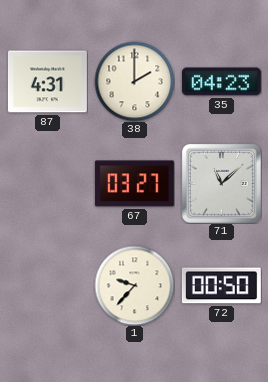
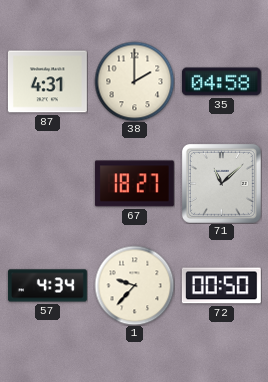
35: 04:23 -> 04:58 (221, 82)
67: 03:27 -> 18:27 (134, 184)
57: none -> 4:34 (47, 286)
